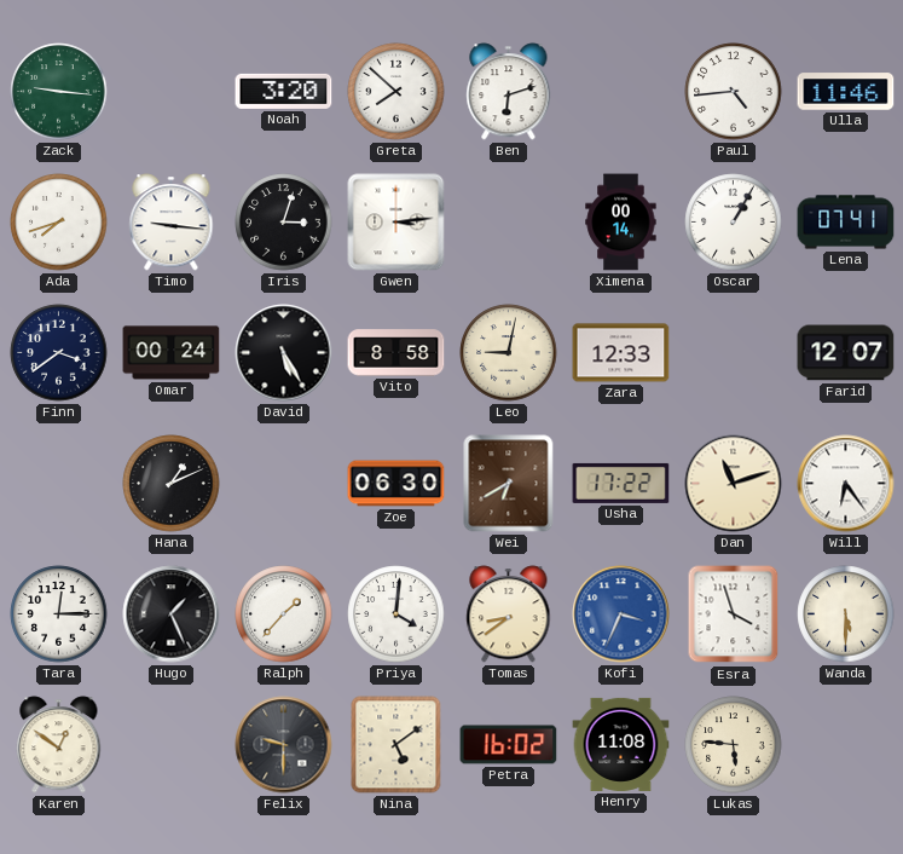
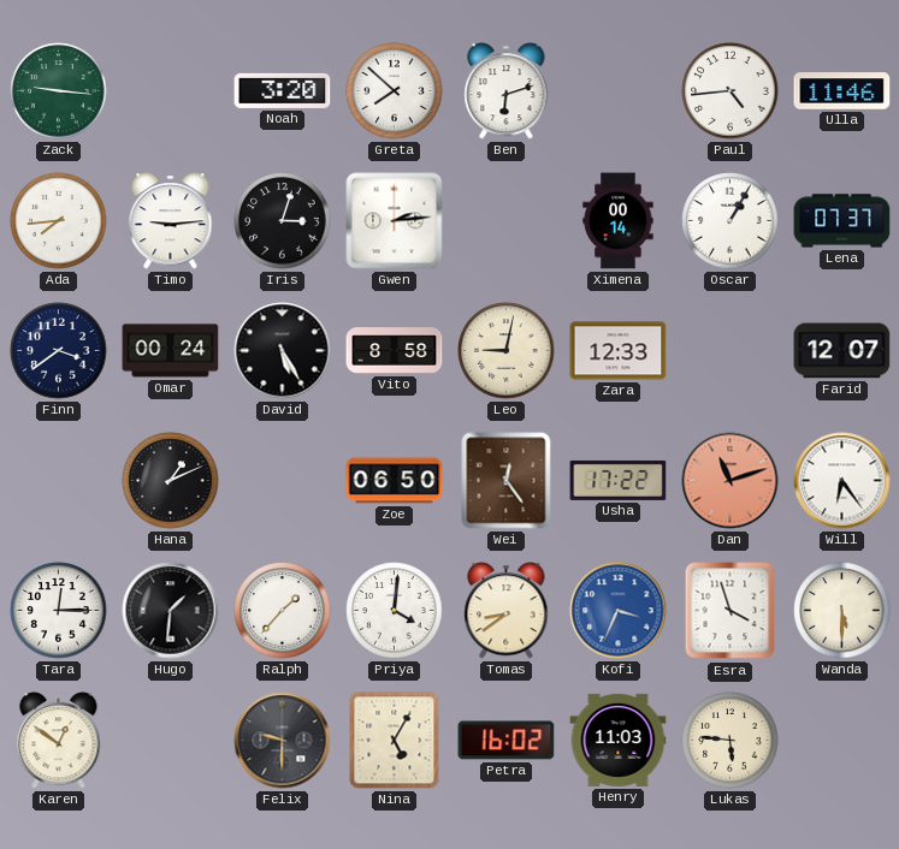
Ada: 7:42 -> 7:44 (59, 221)
Timo: 9:16 -> 9:14 (171, 221)
Gwen: 3:14 -> 2:14 (395, 221)
Lena: 07:41 -> 07:37 (842, 221)
Zoe: 06:30 -> 06:50 (395, 481)
Wei: 6:40 -> 12:24 (507, 481)
Dan dial: cream -> salmon (731, 481)
Hugo: 1:26 -> 1:31 (171, 611)
Nina: 5:09 -> 5:05 (395, 741)
Henry: 11:08 -> 11:03 (619, 740)
